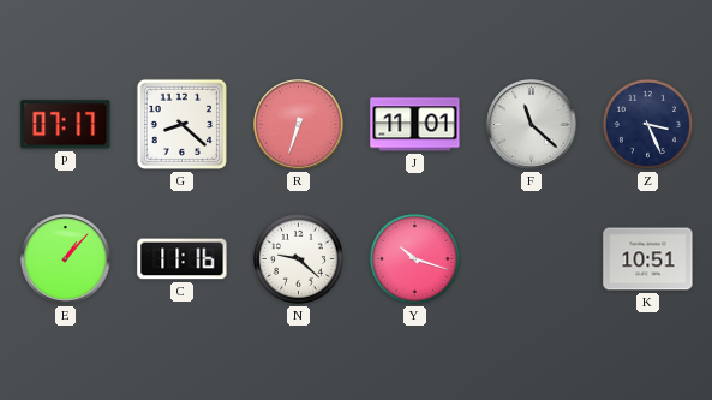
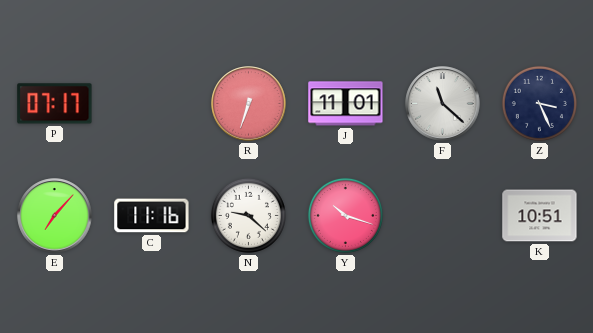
G: 8:22 -> none (181, 124)
E: 1:07 -> 7:07 (55, 216)
